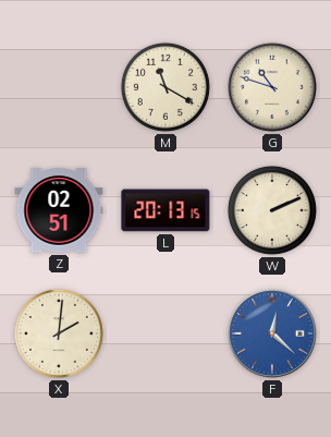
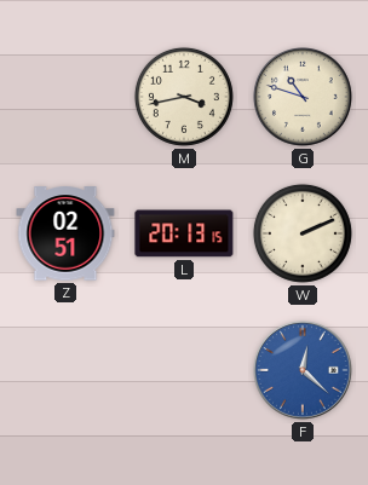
M: 11:20 -> 3:43 (184, 97)
X: 2:01 -> none (59, 333)
